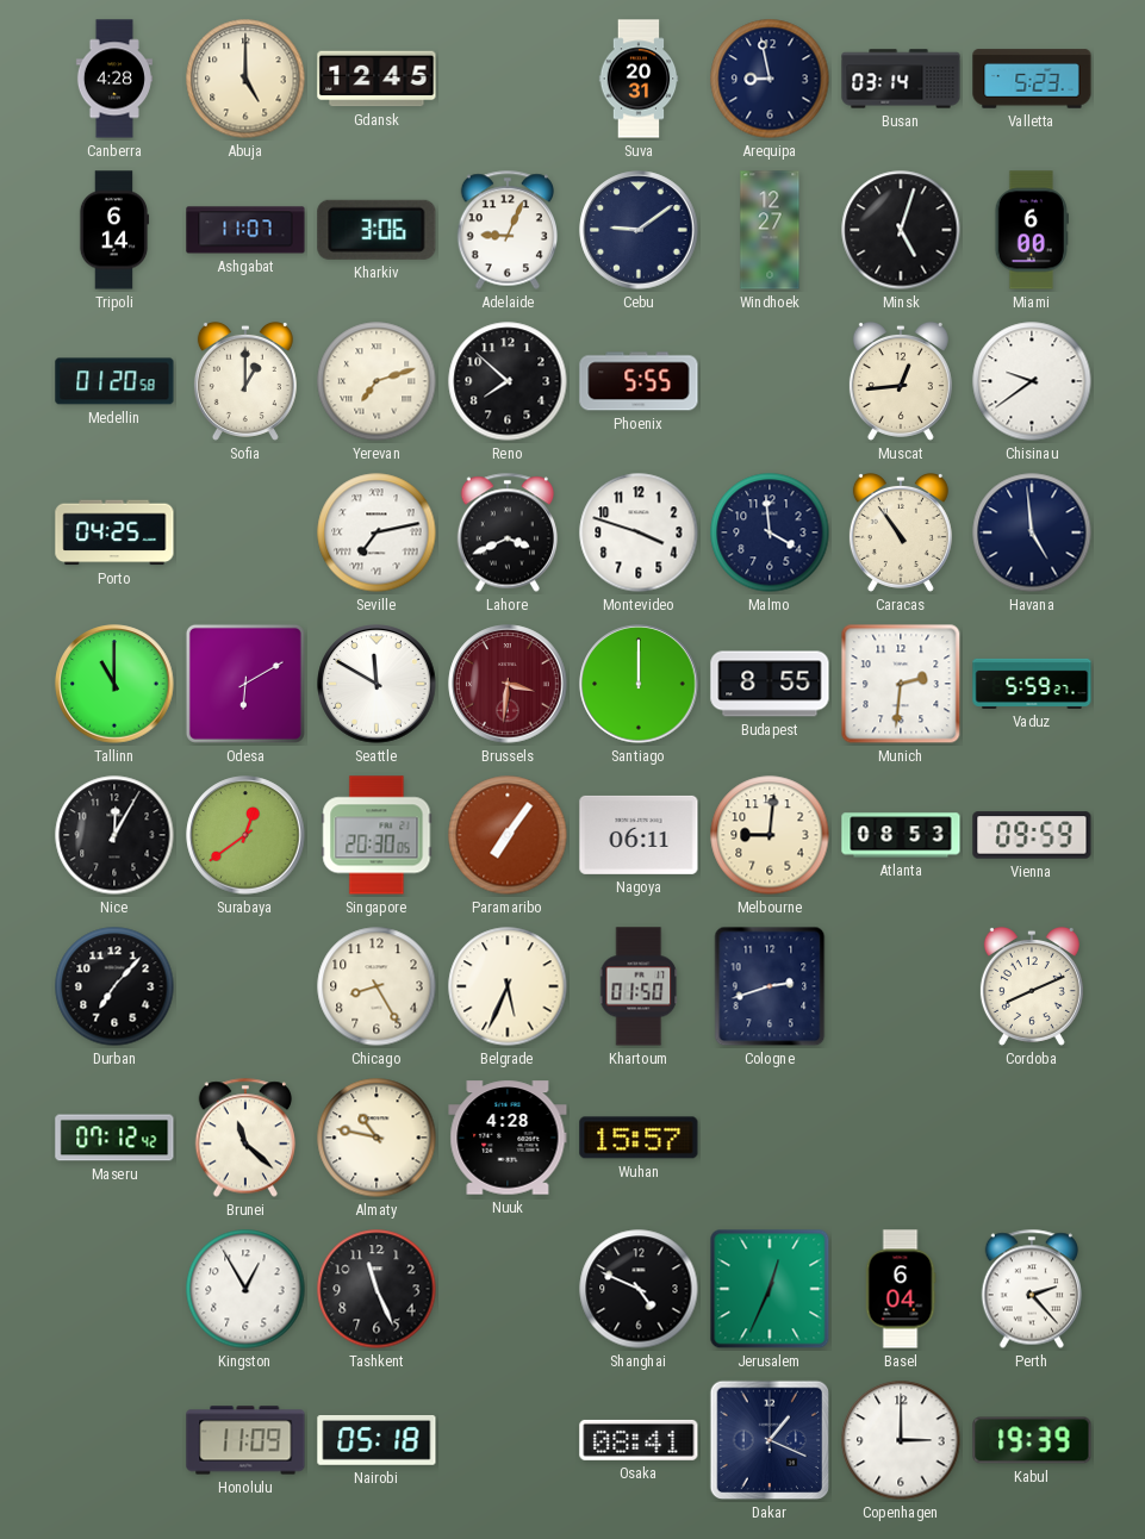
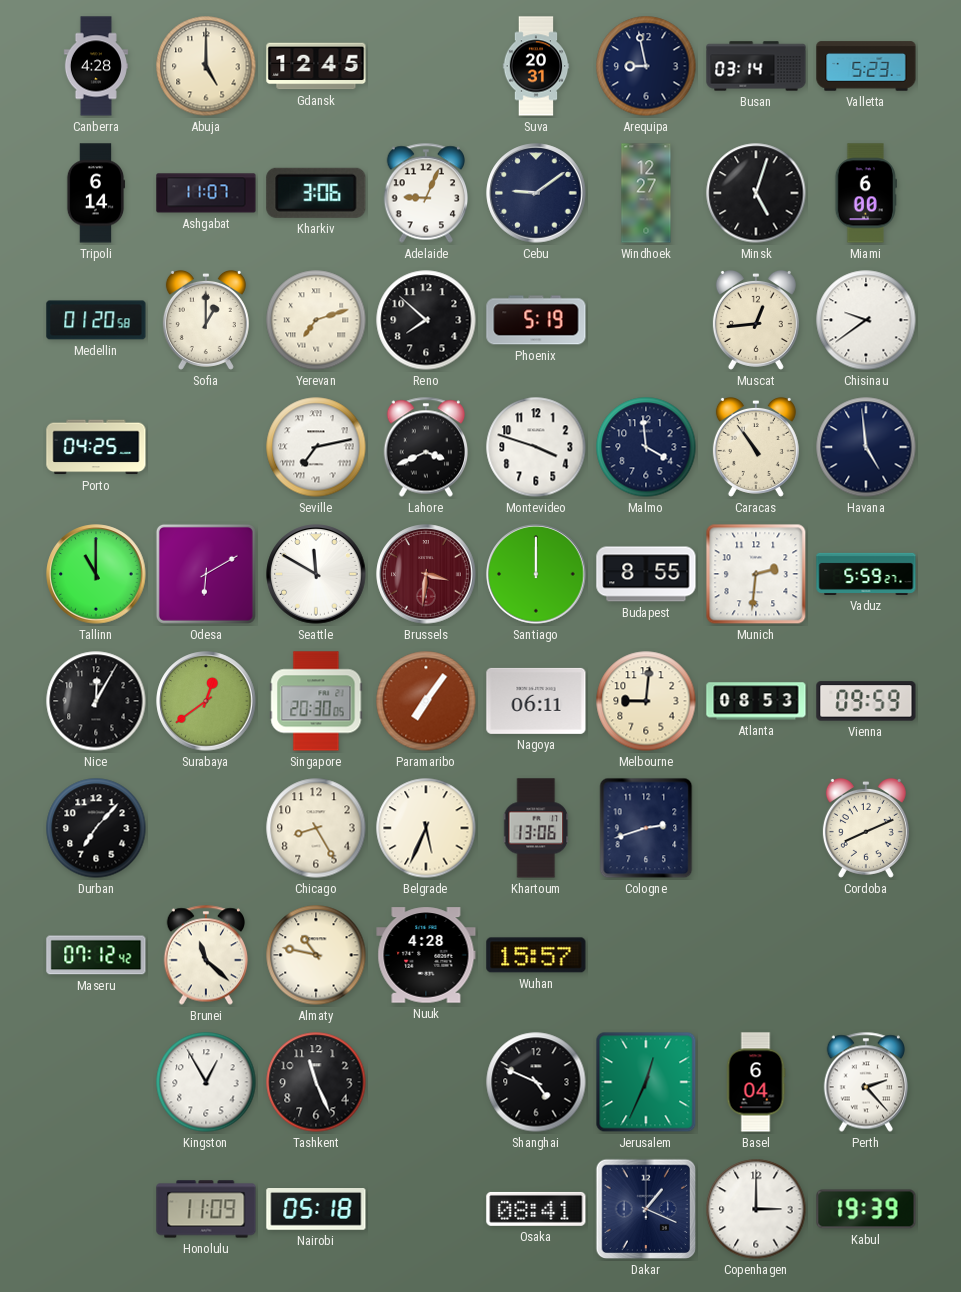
Phoenix: 5:55 -> 5:19 (536, 320)
Khartoum: 01:50 -> 13:06 (536, 828)
